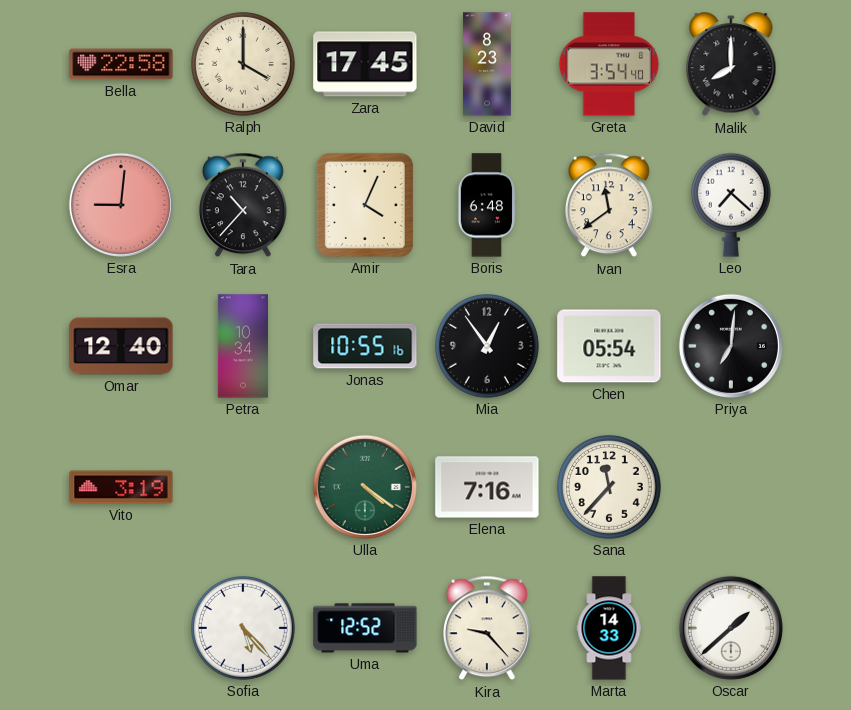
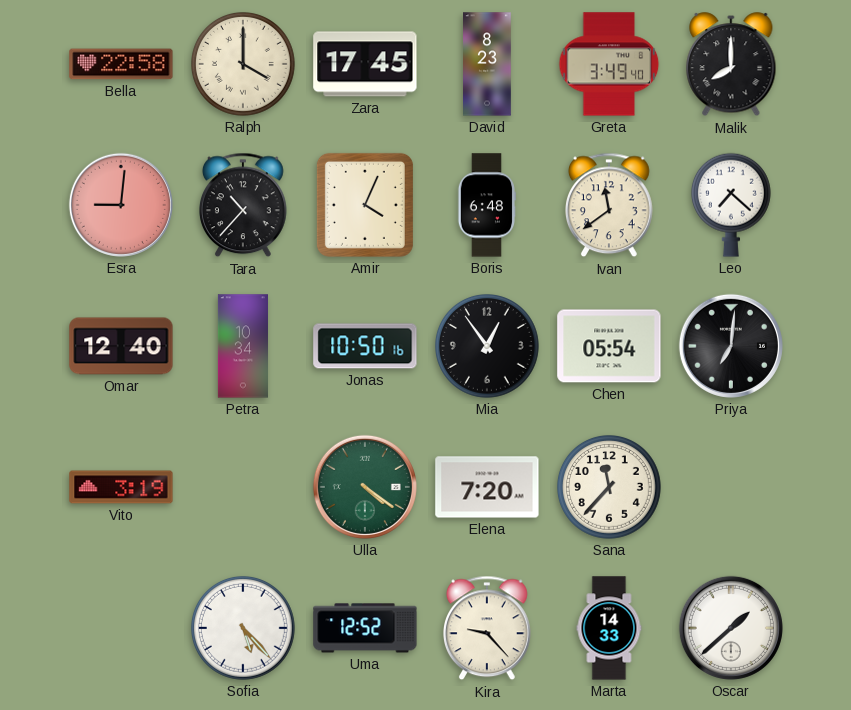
Greta: 3:54 -> 3:49 (609, 64)
Jonas: 10:55 -> 10:50 (365, 346)
Elena: 7:16 -> 7:20 (487, 487)
